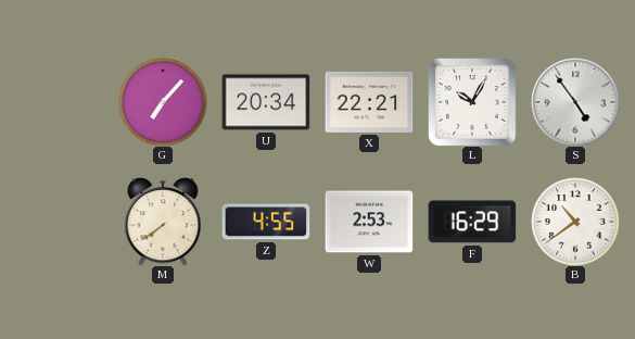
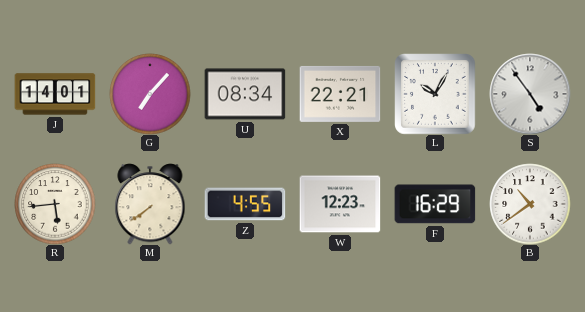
J: none -> 14:01 (55, 94)
U: 20:34 -> 08:34 (245, 94)
R: none -> 5:44 (55, 204)
W: 2:53 -> 12:23 (340, 204)
